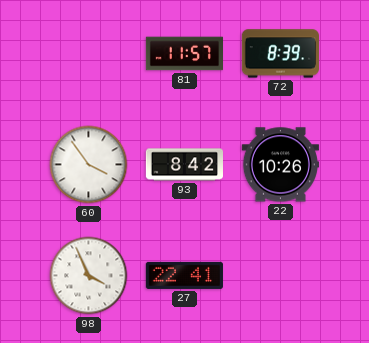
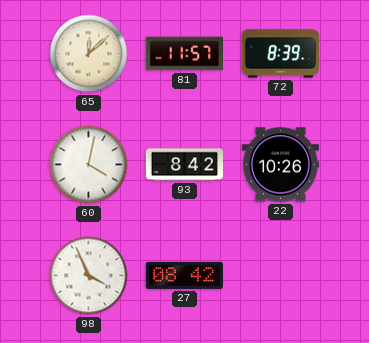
65: none -> 12:08 (89, 54)
60: 3:54 -> 4:02 (89, 165)
27: 22:41 -> 08:42 (184, 275)
